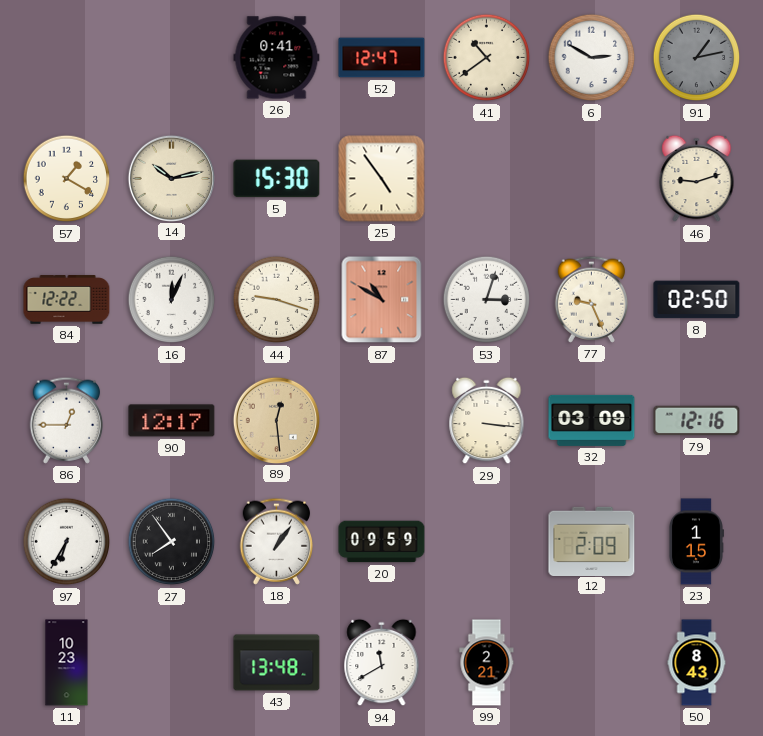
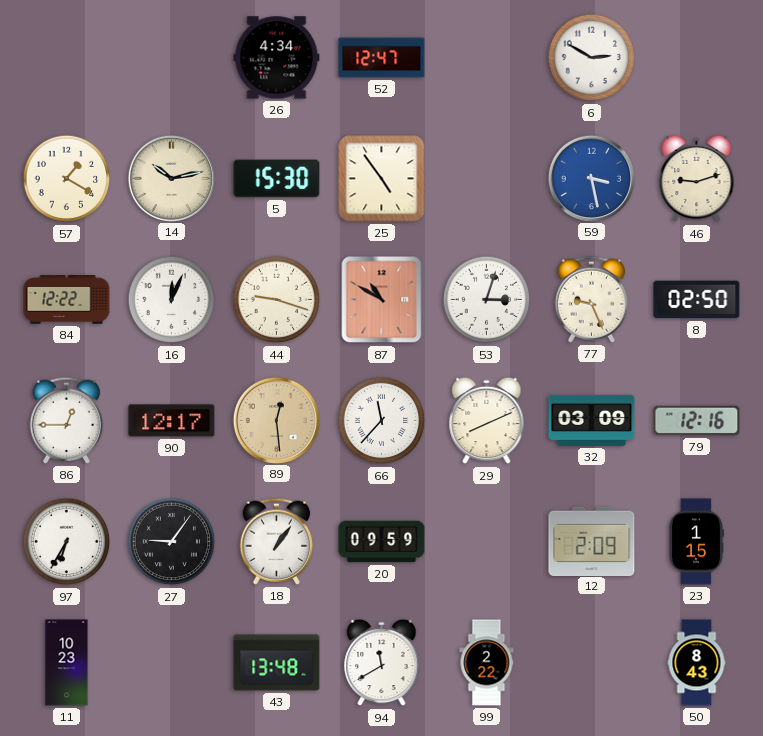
26: 0:41 -> 4:34 (277, 58)
41: 10:39 -> none (487, 58)
91: 1:13 -> none (697, 58)
59: none -> 3:28 (591, 178)
66: none -> 11:37 (382, 421)
29: 3:16 -> 8:11 (487, 421)
27: 7:54 -> 9:06 (172, 542)
99: 2:21 -> 2:22 (487, 663)
